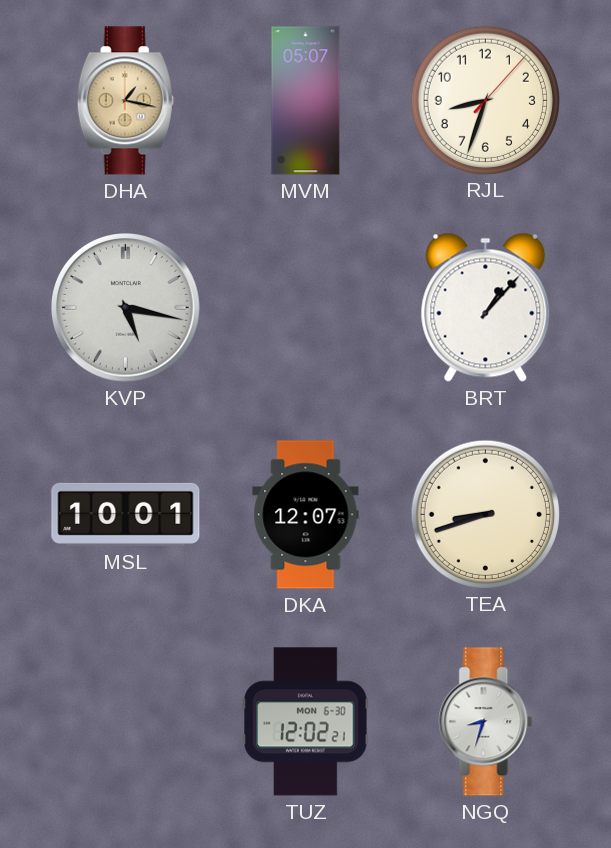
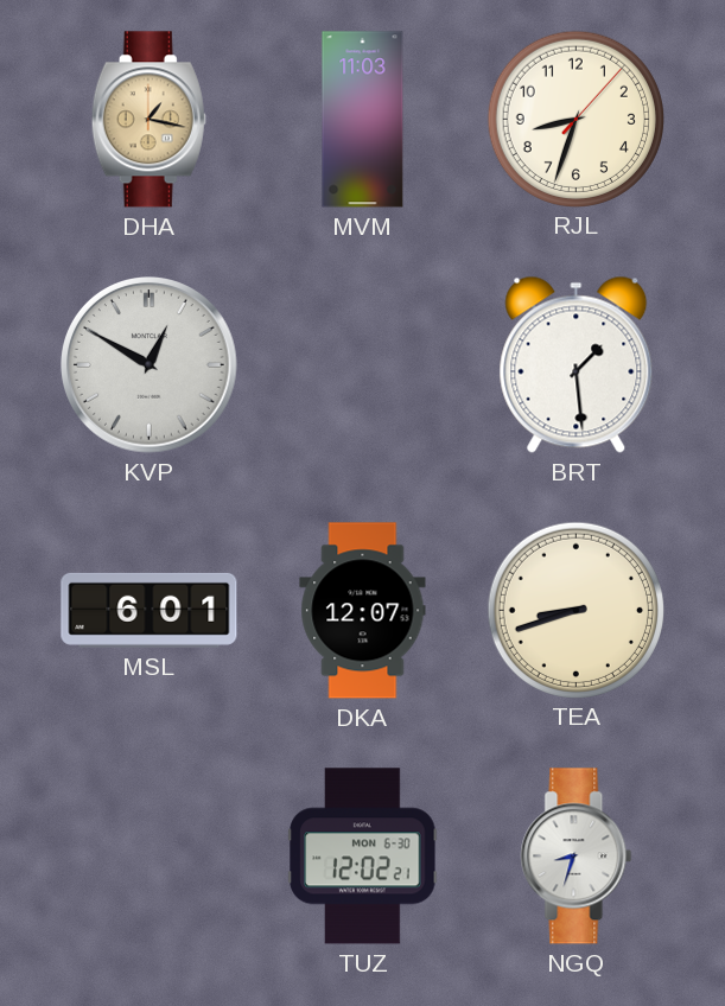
MVM: 05:07 -> 11:03 (363, 120)
KVP: 5:17 -> 12:50 (150, 365)
BRT: 1:07 -> 1:29 (577, 364)
MSL: 10:01 -> 6:01 (150, 610)
